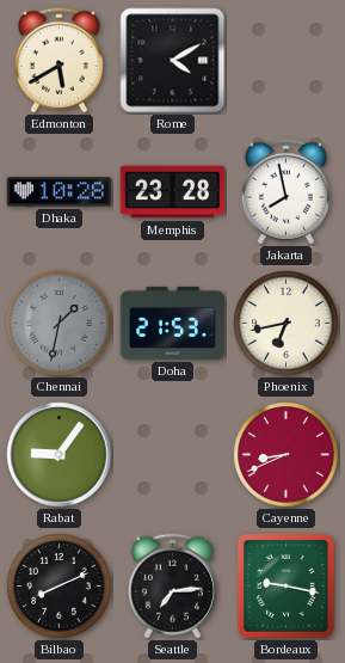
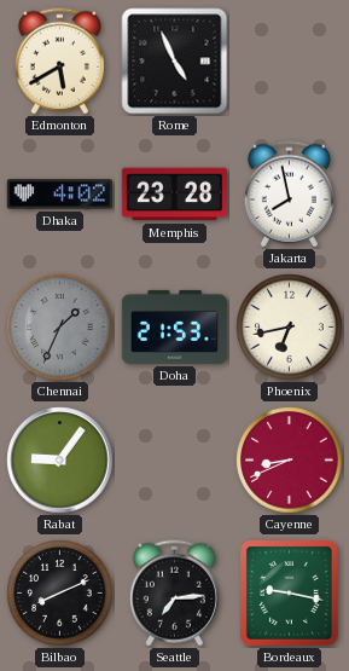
Rome: 4:10 -> 4:56 (175, 62)
Dhaka: 10:28 -> 4:02 (60, 195)
Chennai: 1:32 -> 1:34 (60, 328)
